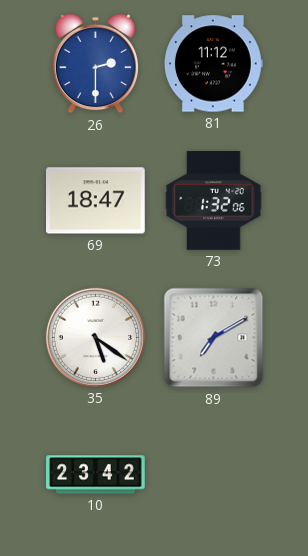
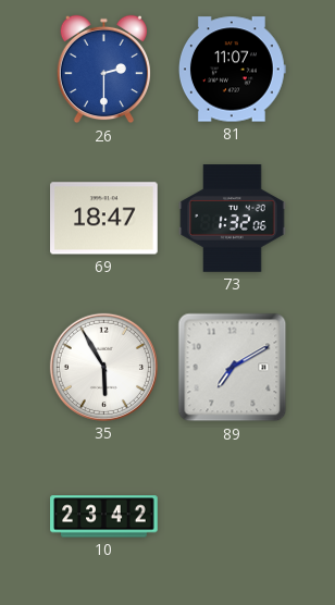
81: 11:12 -> 11:07 (233, 70)
35: 5:21 -> 5:55 (103, 367)
